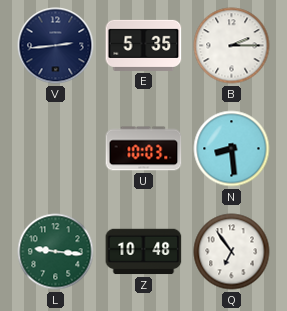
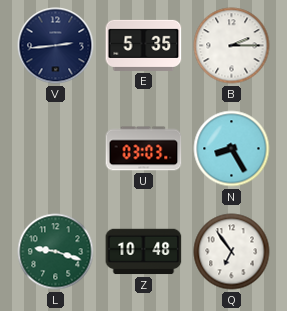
U: 10:03 -> 03:03 (144, 149)
N: 8:29 -> 8:25 (232, 149)
L: 9:16 -> 9:18 (56, 252)
